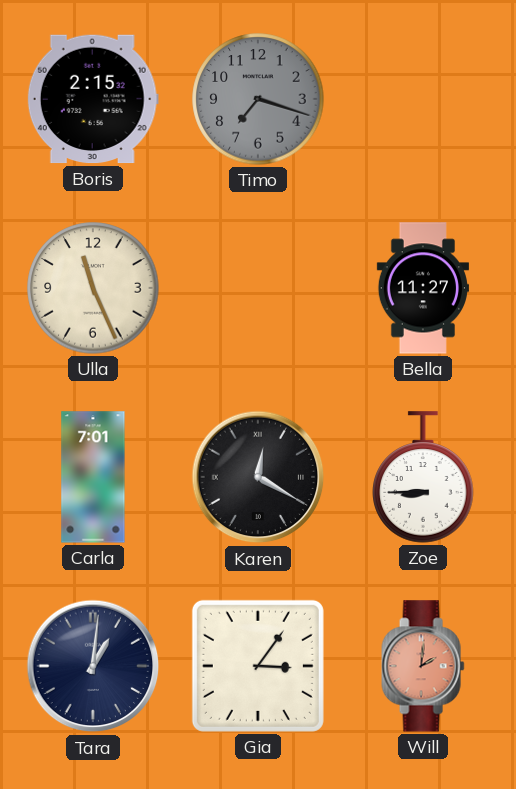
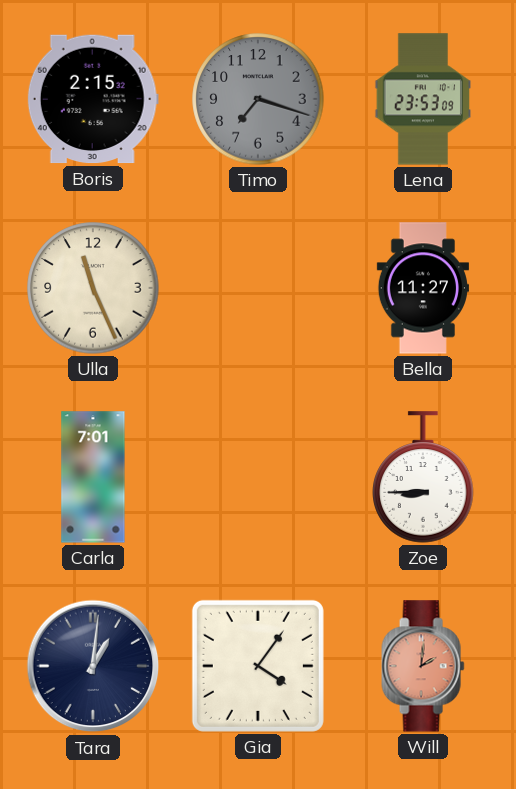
Lena: none -> 23:53 (422, 99)
Karen: 12:20 -> none (258, 477)
Gia: 3:06 -> 4:06 (258, 666)
